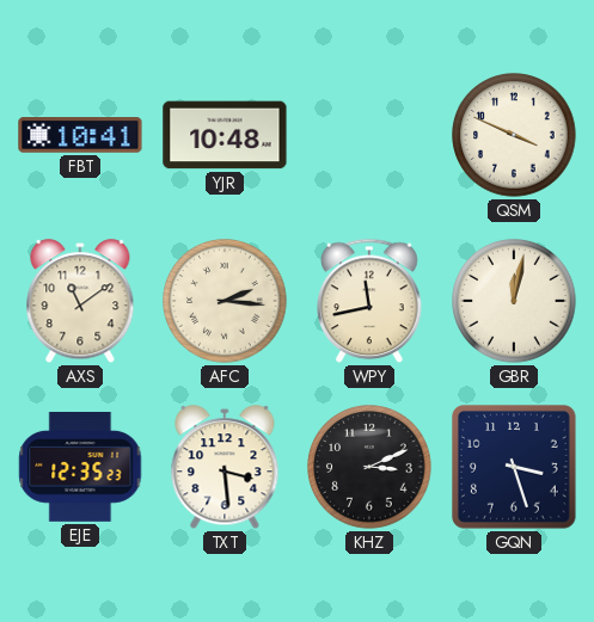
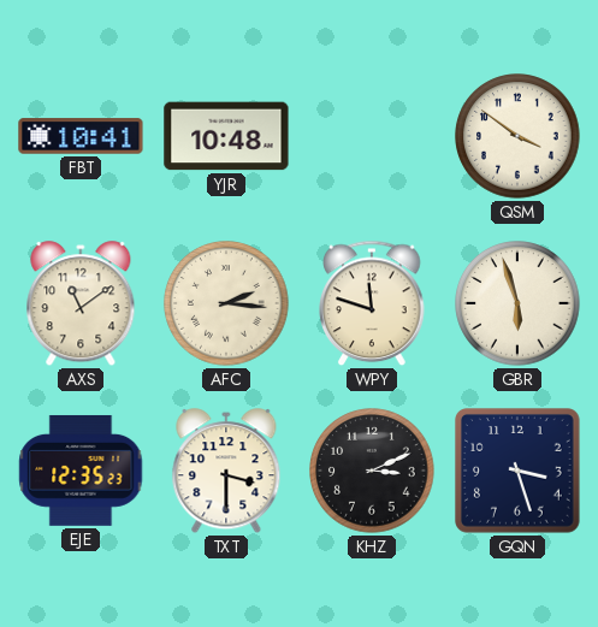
QSM: 3:49 -> 3:51 (517, 136)
WPY: 11:43 -> 11:48 (372, 303)
GBR: 12:02 -> 5:57 (517, 303)
TXT: 3:29 -> 3:30 (226, 472)
